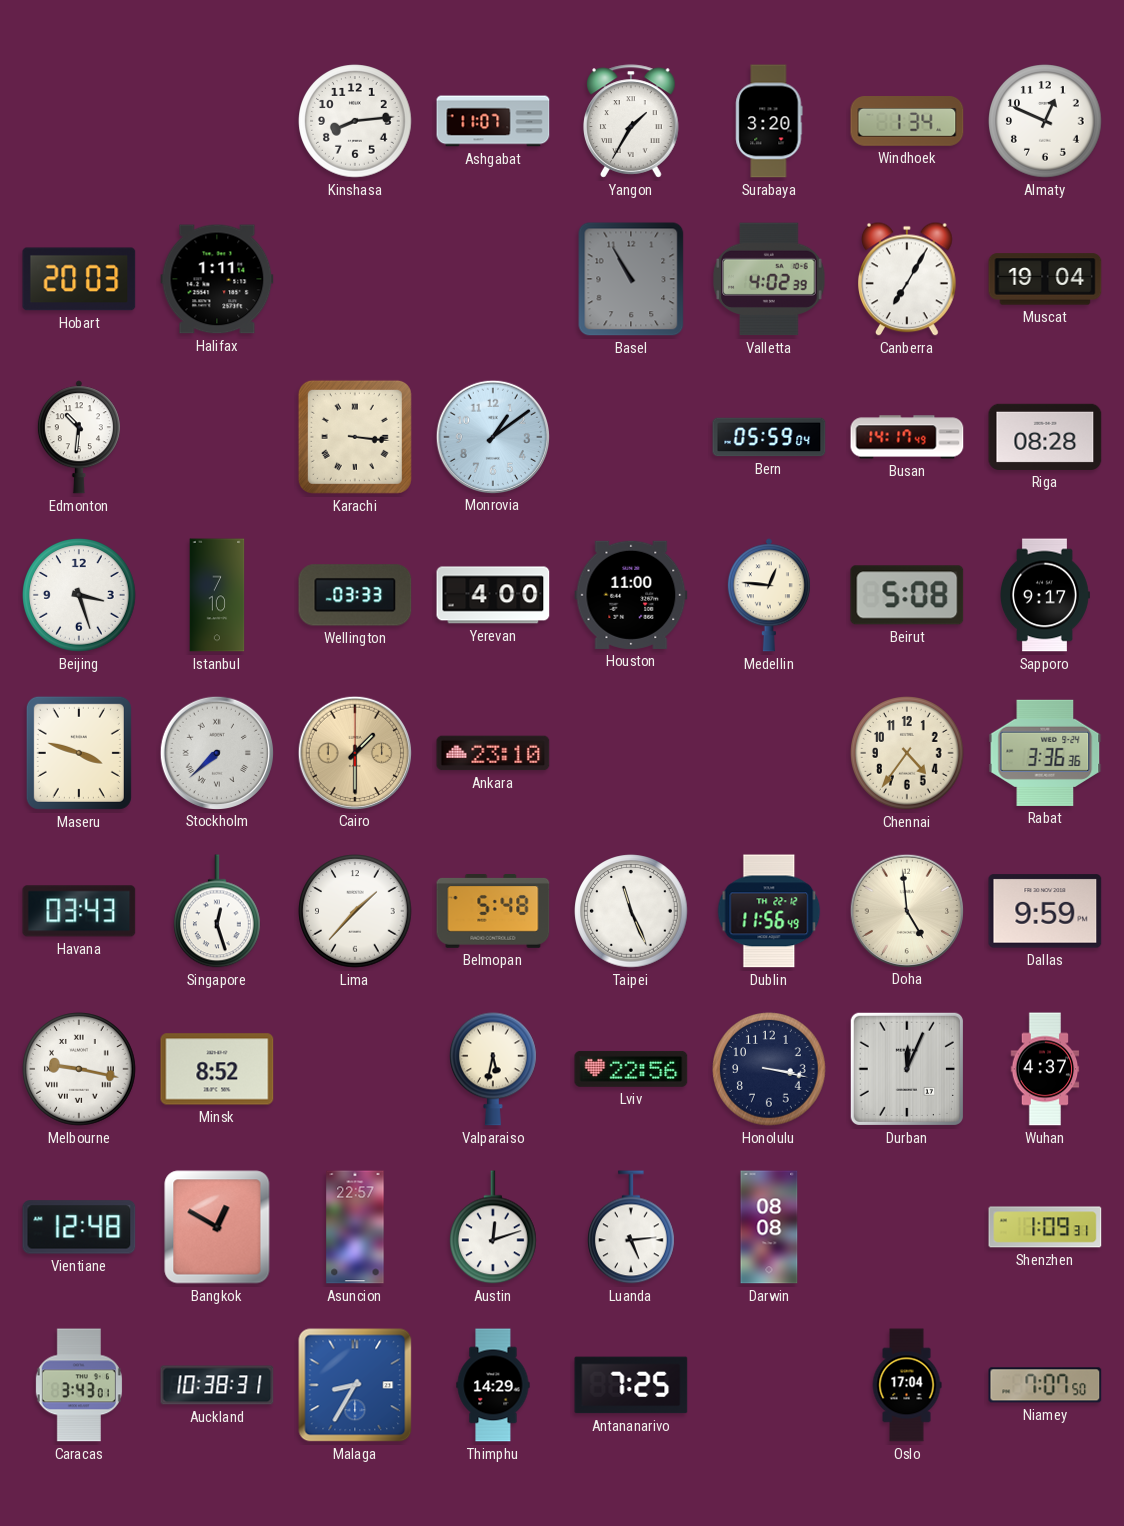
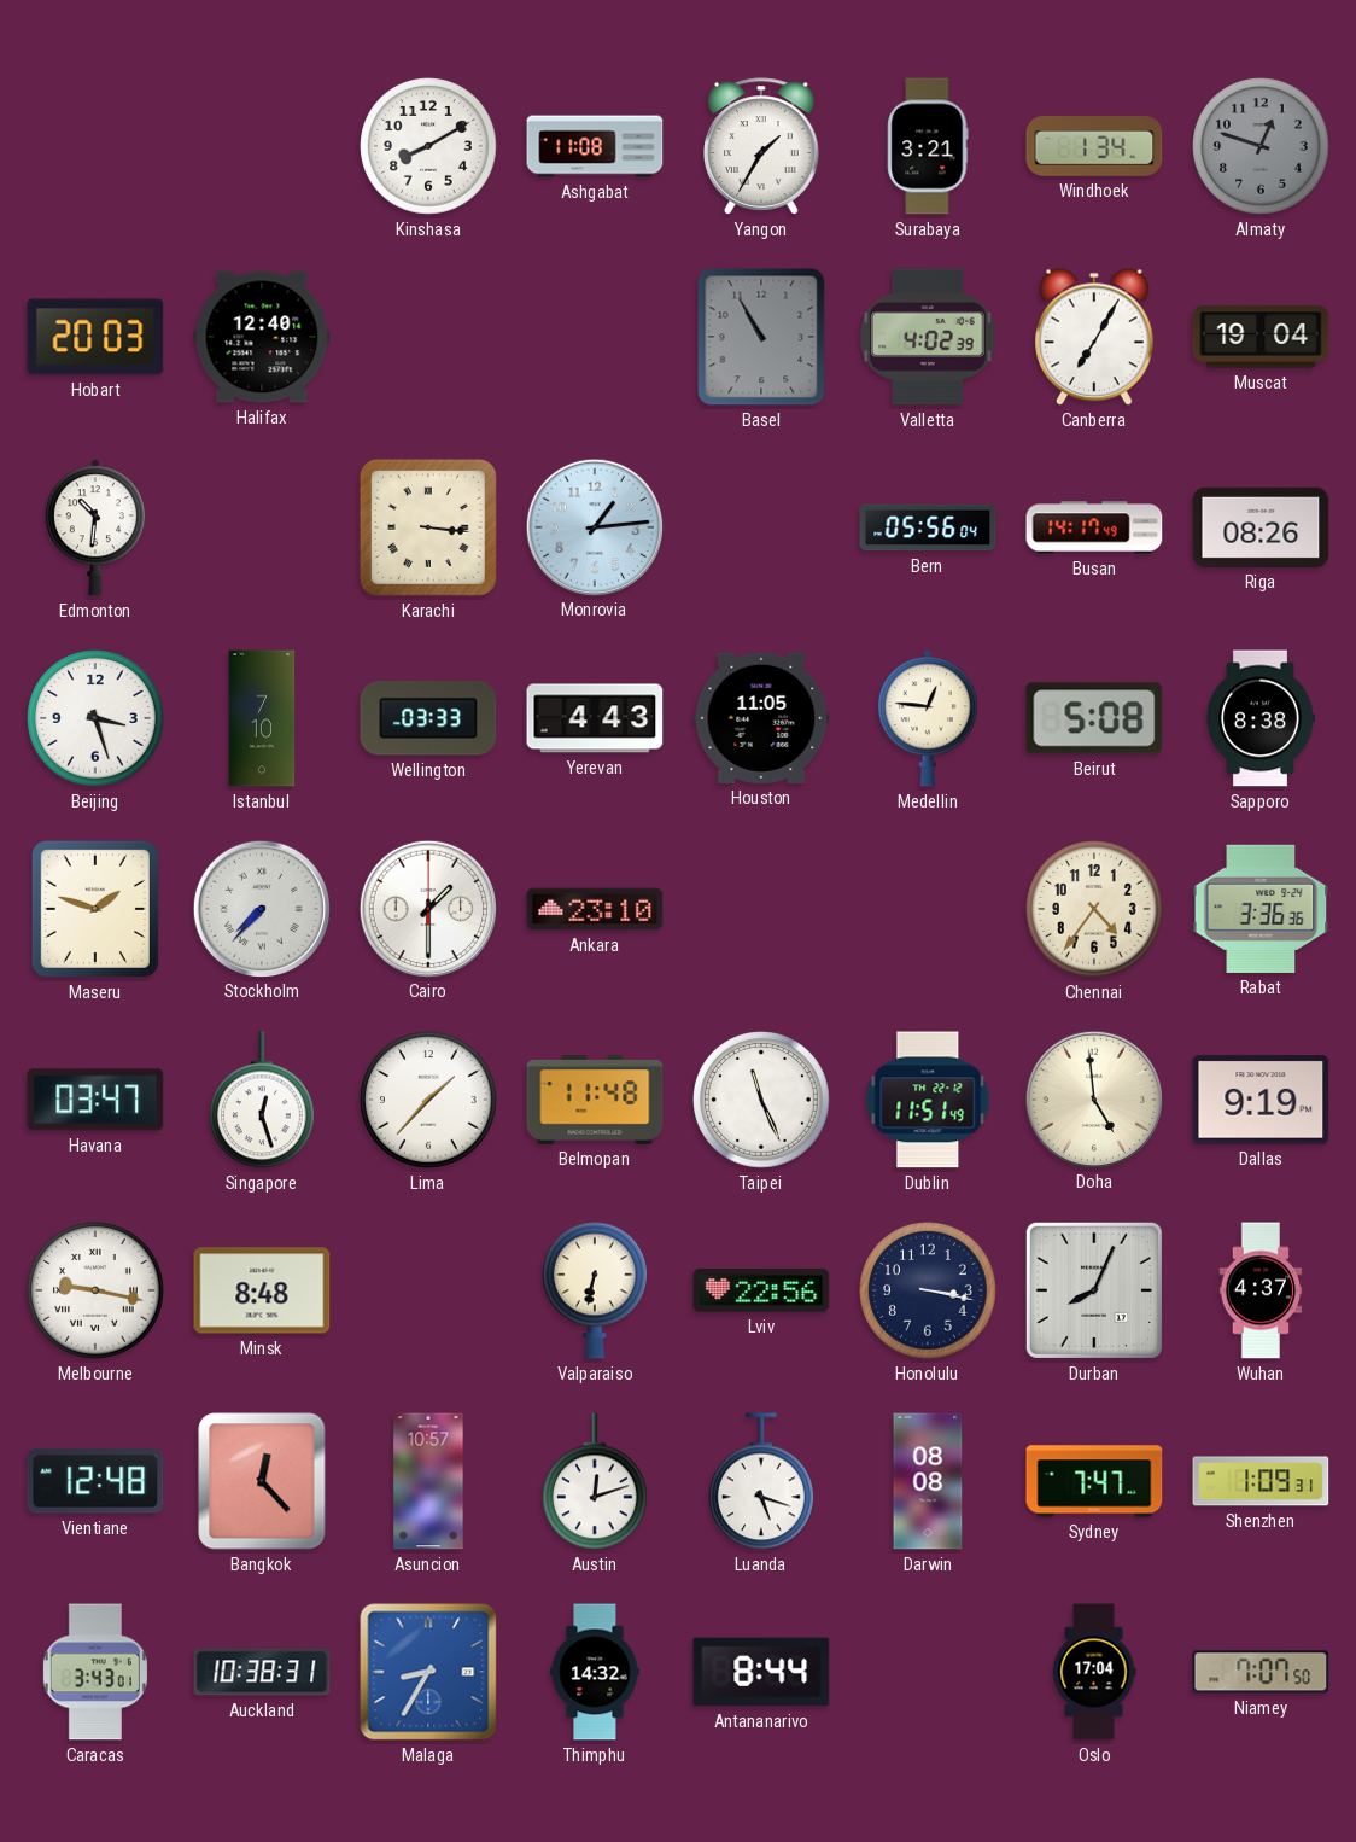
Kinshasa: 8:14 -> 8:10 (428, 146)
Ashgabat: 11:07 -> 11:08 (595, 146)
Surabaya: 3:20 -> 3:21 (928, 146)
Almaty: 12:49 -> 12:48 (1261, 146)
Almaty dial: white -> grey (1261, 146)
Halifax: 1:11 -> 12:40 (262, 337)
Monrovia: 1:09 -> 1:14 (594, 526)
Bern: 05:59 -> 05:56 (928, 527)
Riga: 08:28 -> 08:26 (1261, 527)
Yerevan: 4:00 -> 4:43 (595, 718)
Houston: 11:00 -> 11:05 (761, 718)
Sapporo: 9:17 -> 8:38 (1261, 718)
Maseru: 3:48 -> 1:48 (95, 909)
Stockholm: 7:38 -> 7:37 (261, 908)
Cairo dial: champagne -> white (427, 908)
Havana: 03:43 -> 03:47 (95, 1100)
Belmopan: 5:48 -> 11:48 (595, 1101)
Dublin: 11:56 -> 11:51 (928, 1100)
Dallas: 9:59 -> 9:19 (1261, 1100)
Minsk: 8:52 -> 8:48 (262, 1290)
Valparaiso: 5:32 -> 6:32 (596, 1290)
Durban: 12:04 -> 8:04 (1094, 1290)
Bangkok: 12:50 -> 12:23 (262, 1481)
Asuncion: 22:57 -> 10:57 (428, 1481)
Luanda: 5:14 -> 5:18 (762, 1481)
Sydney: none -> 7:47 (1094, 1481)
Thimphu: 14:29 -> 14:32 (595, 1672)
Antananarivo: 7:25 -> 8:44 (761, 1672)
